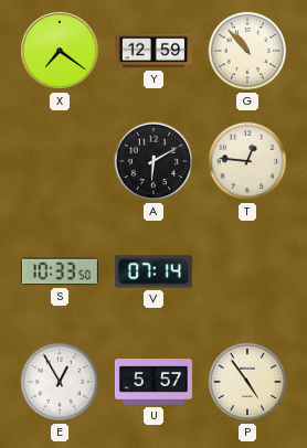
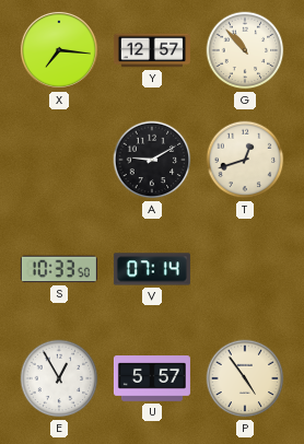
X: 7:21 -> 7:16 (59, 50)
Y: 12:59 -> 12:57 (152, 50)
A: 6:10 -> 9:10 (152, 160)
T: 12:46 -> 12:42 (245, 160)
